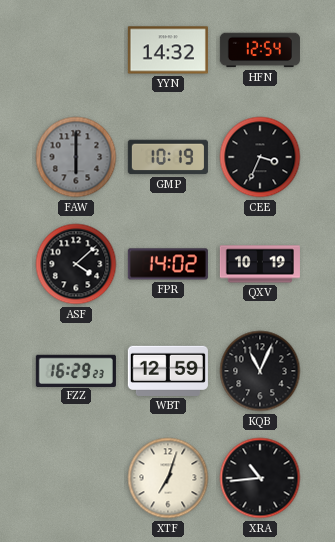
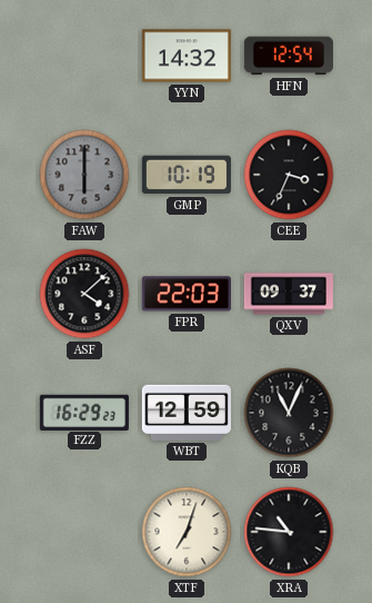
FPR: 14:02 -> 22:03 (187, 294)
QXV: 10:19 -> 09:37 (289, 294)
XRA: 10:44 -> 10:46 (289, 532)
